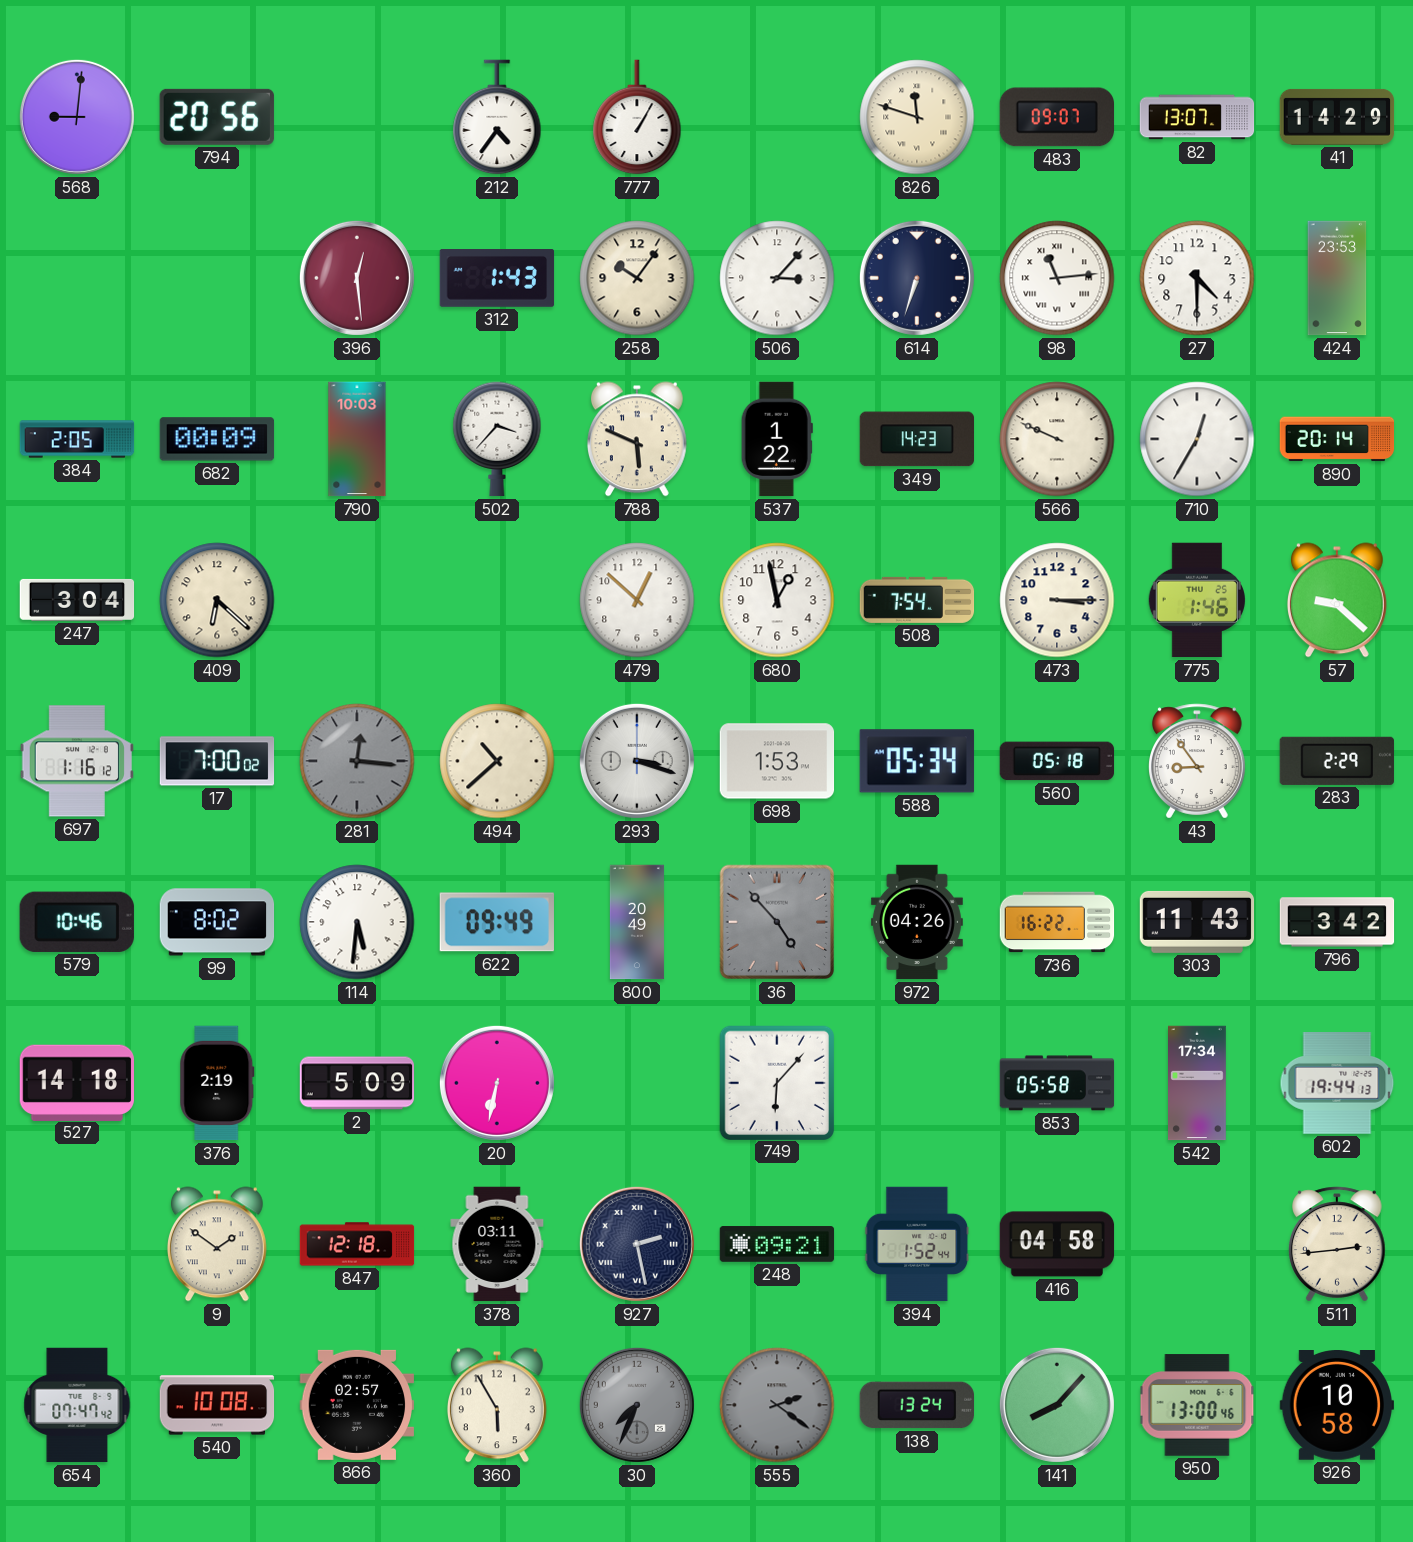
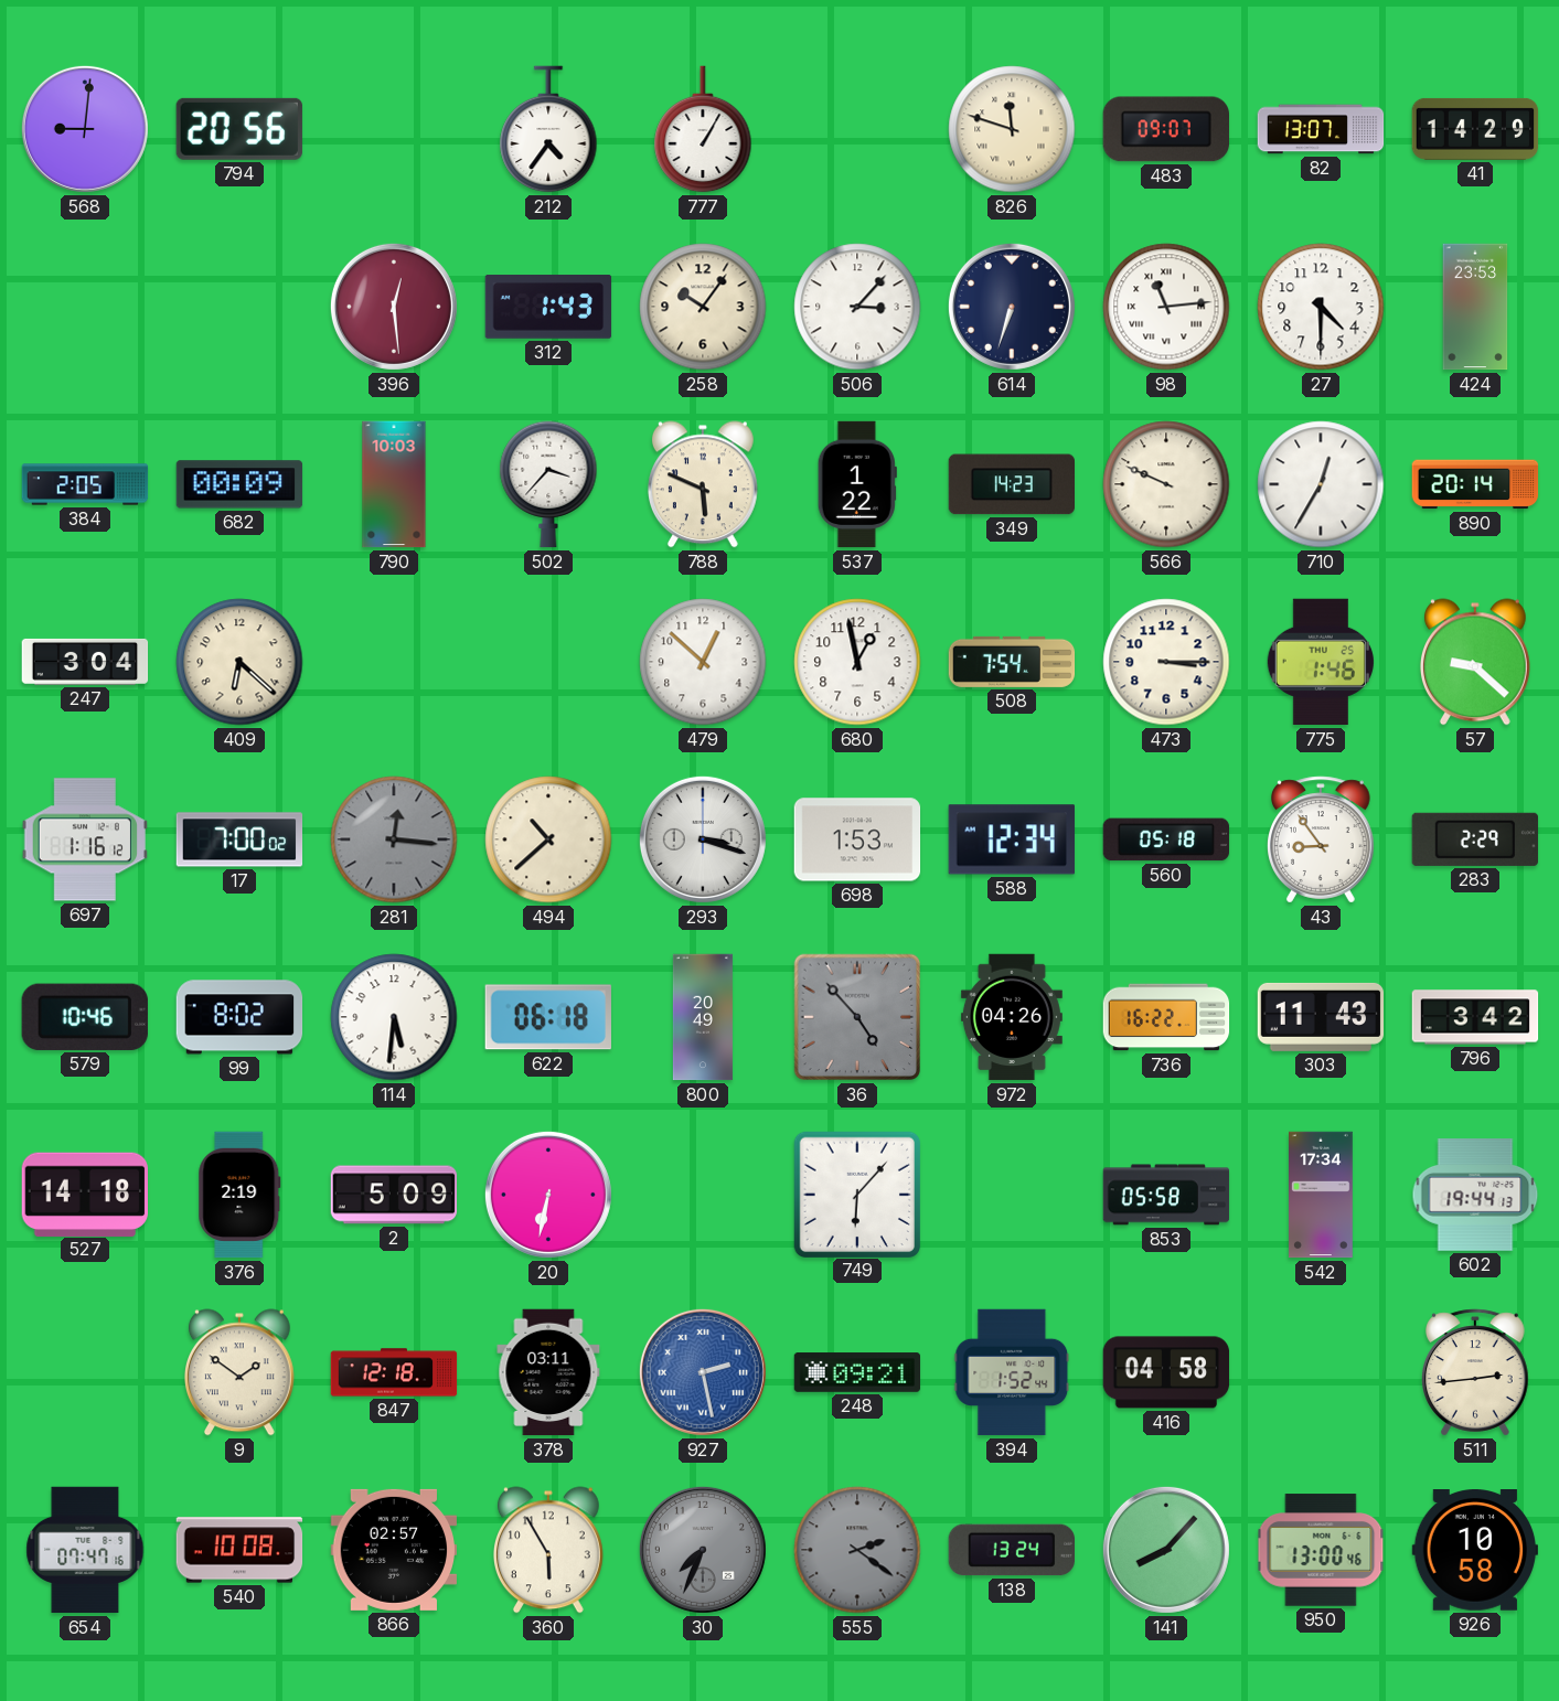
588: 05:34 -> 12:34 (1012, 839)
622: 09:49 -> 06:18 (548, 1017)
927 dial: navy -> blue (703, 1372)
654: 07:47:42 -> 07:47:16 (85, 1550)
